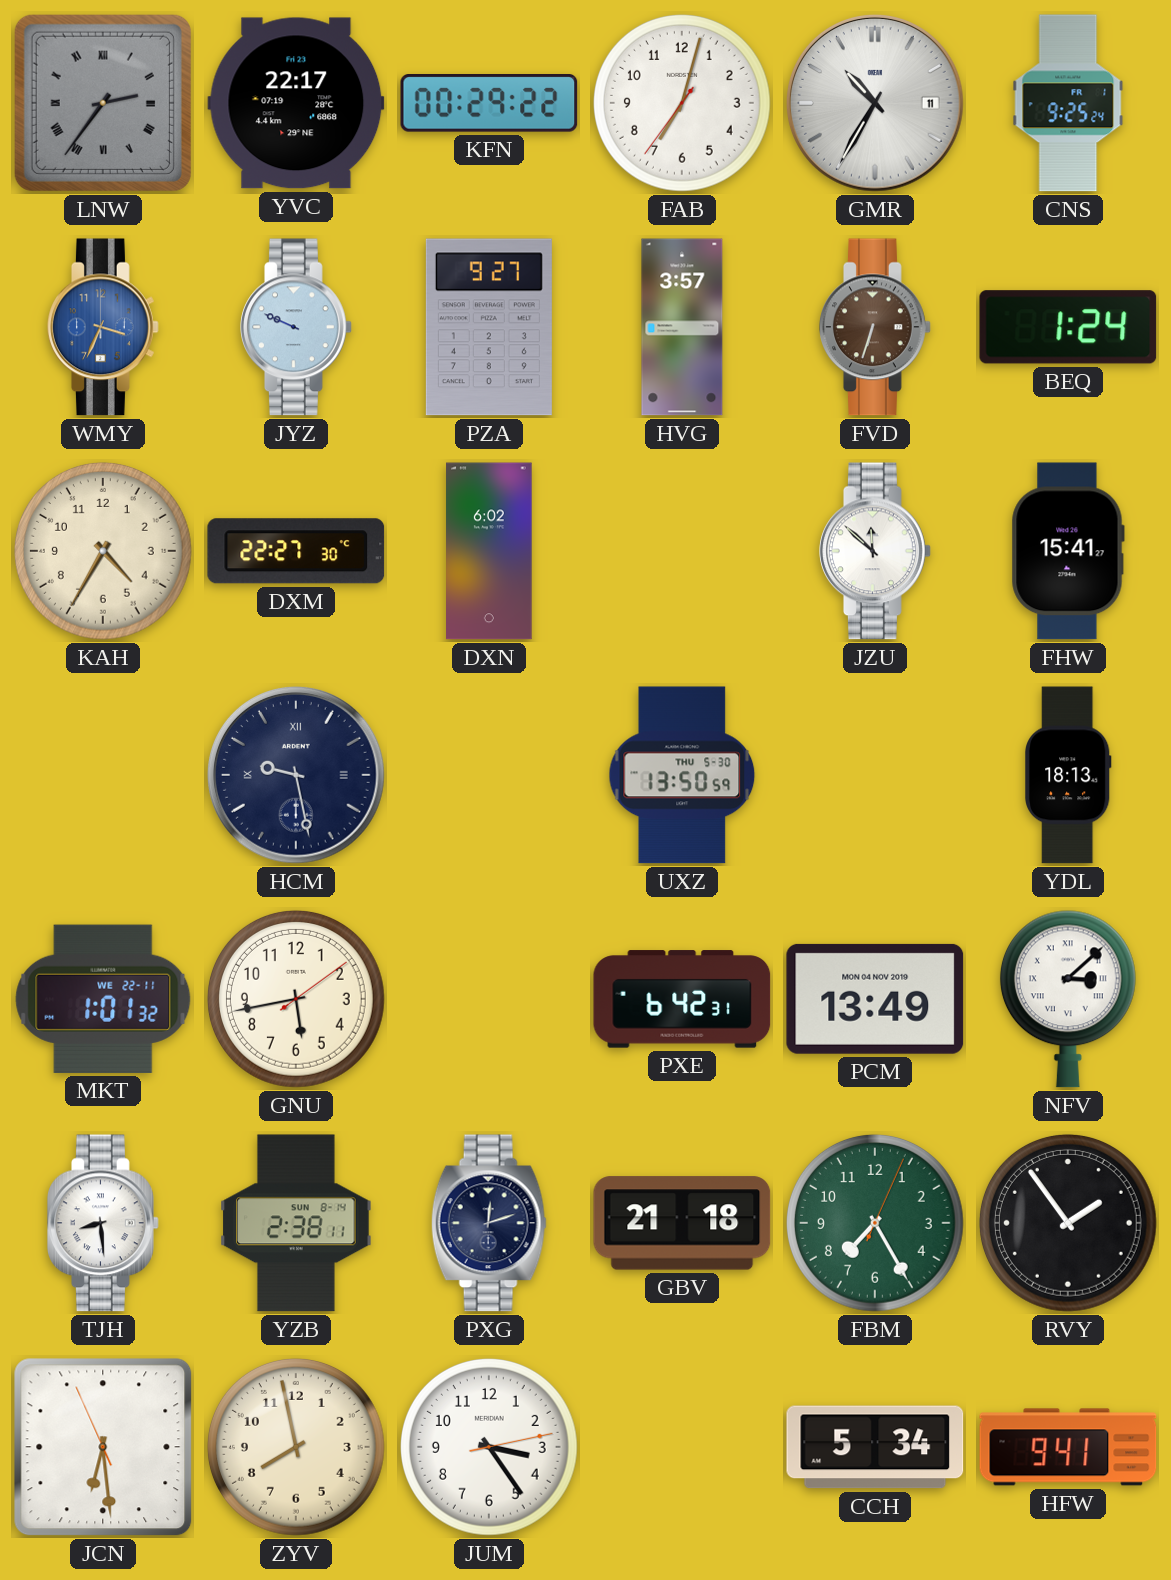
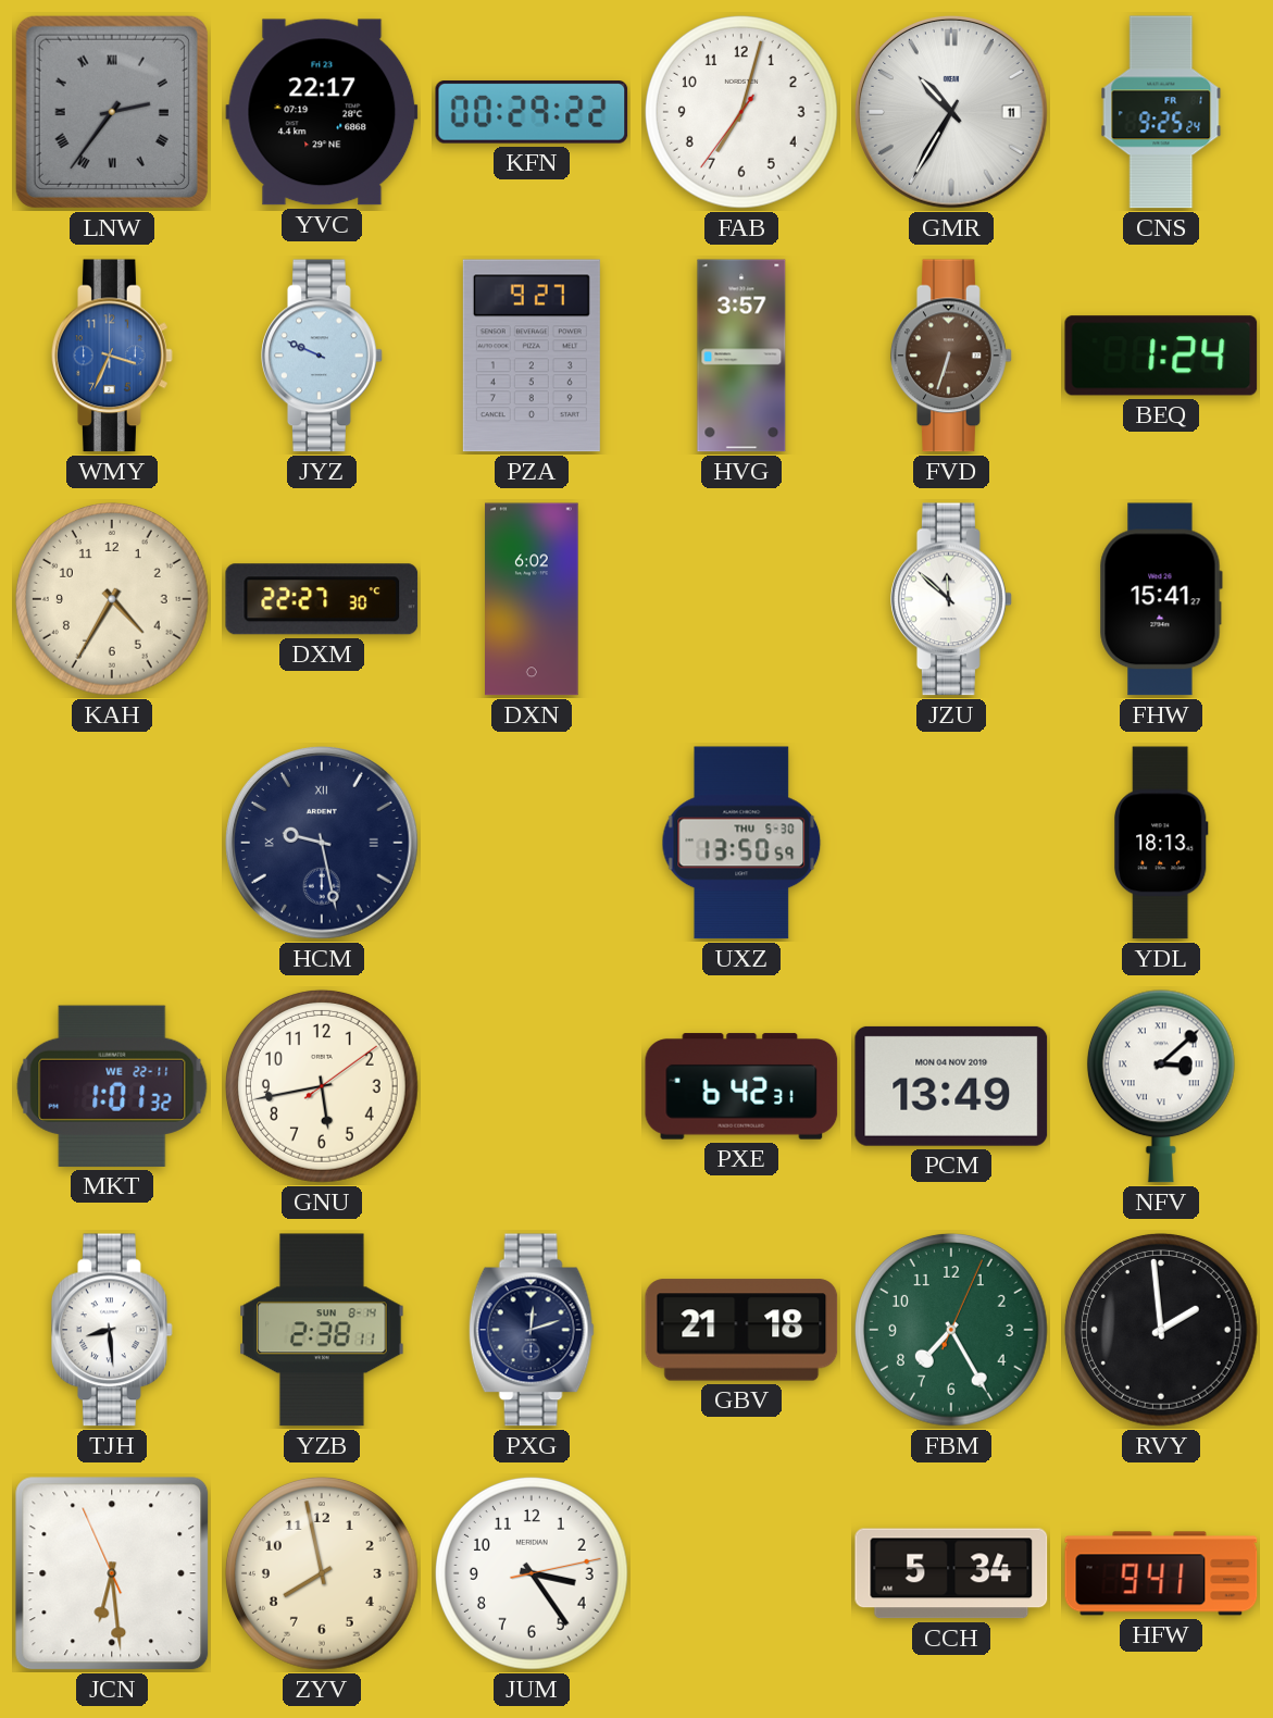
RVY: 1:54 -> 1:59 (1161, 1330)
